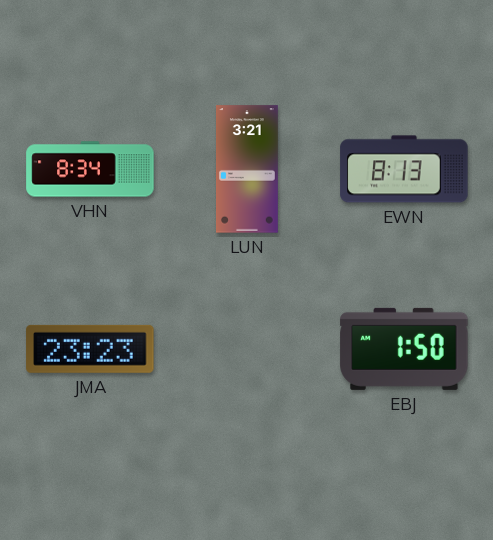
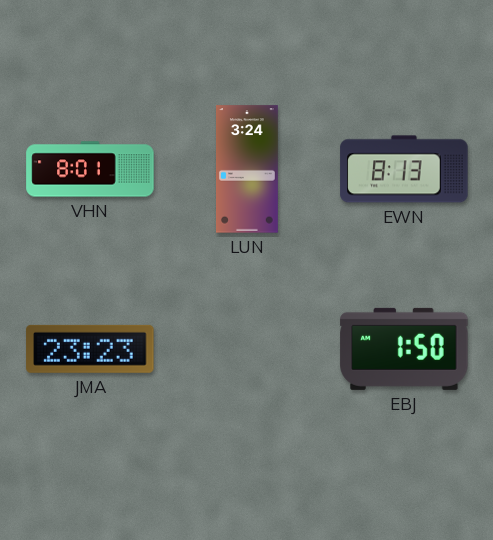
VHN: 8:34 -> 8:01 (90, 169)
LUN: 3:21 -> 3:24 (248, 169)
